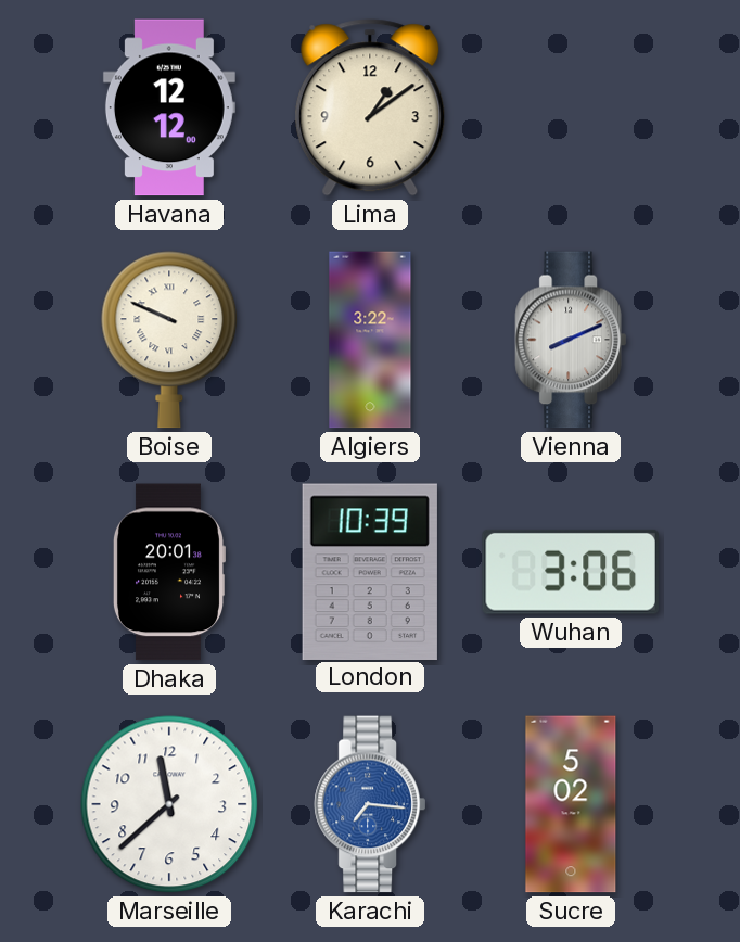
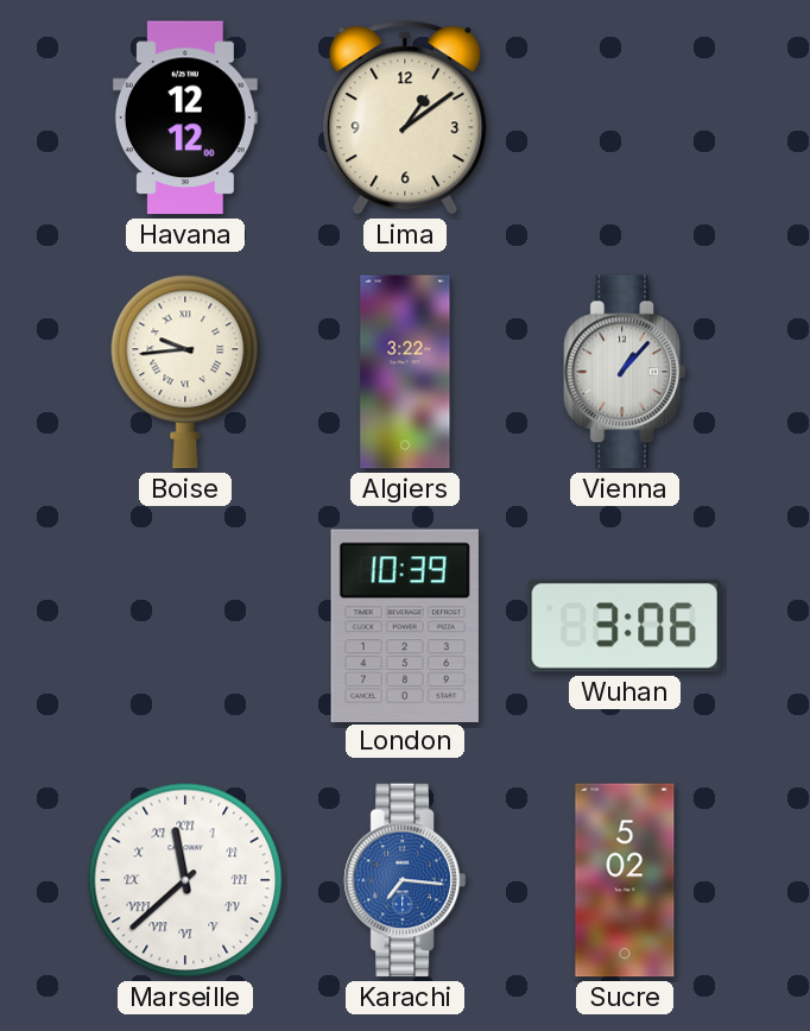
Boise: 9:49 -> 9:44 (185, 372)
Vienna: 8:11 -> 1:07 (625, 372)
Dhaka: 20:01 -> none (168, 572)
Marseille numerals: Arabic -> Roman (185, 880)
